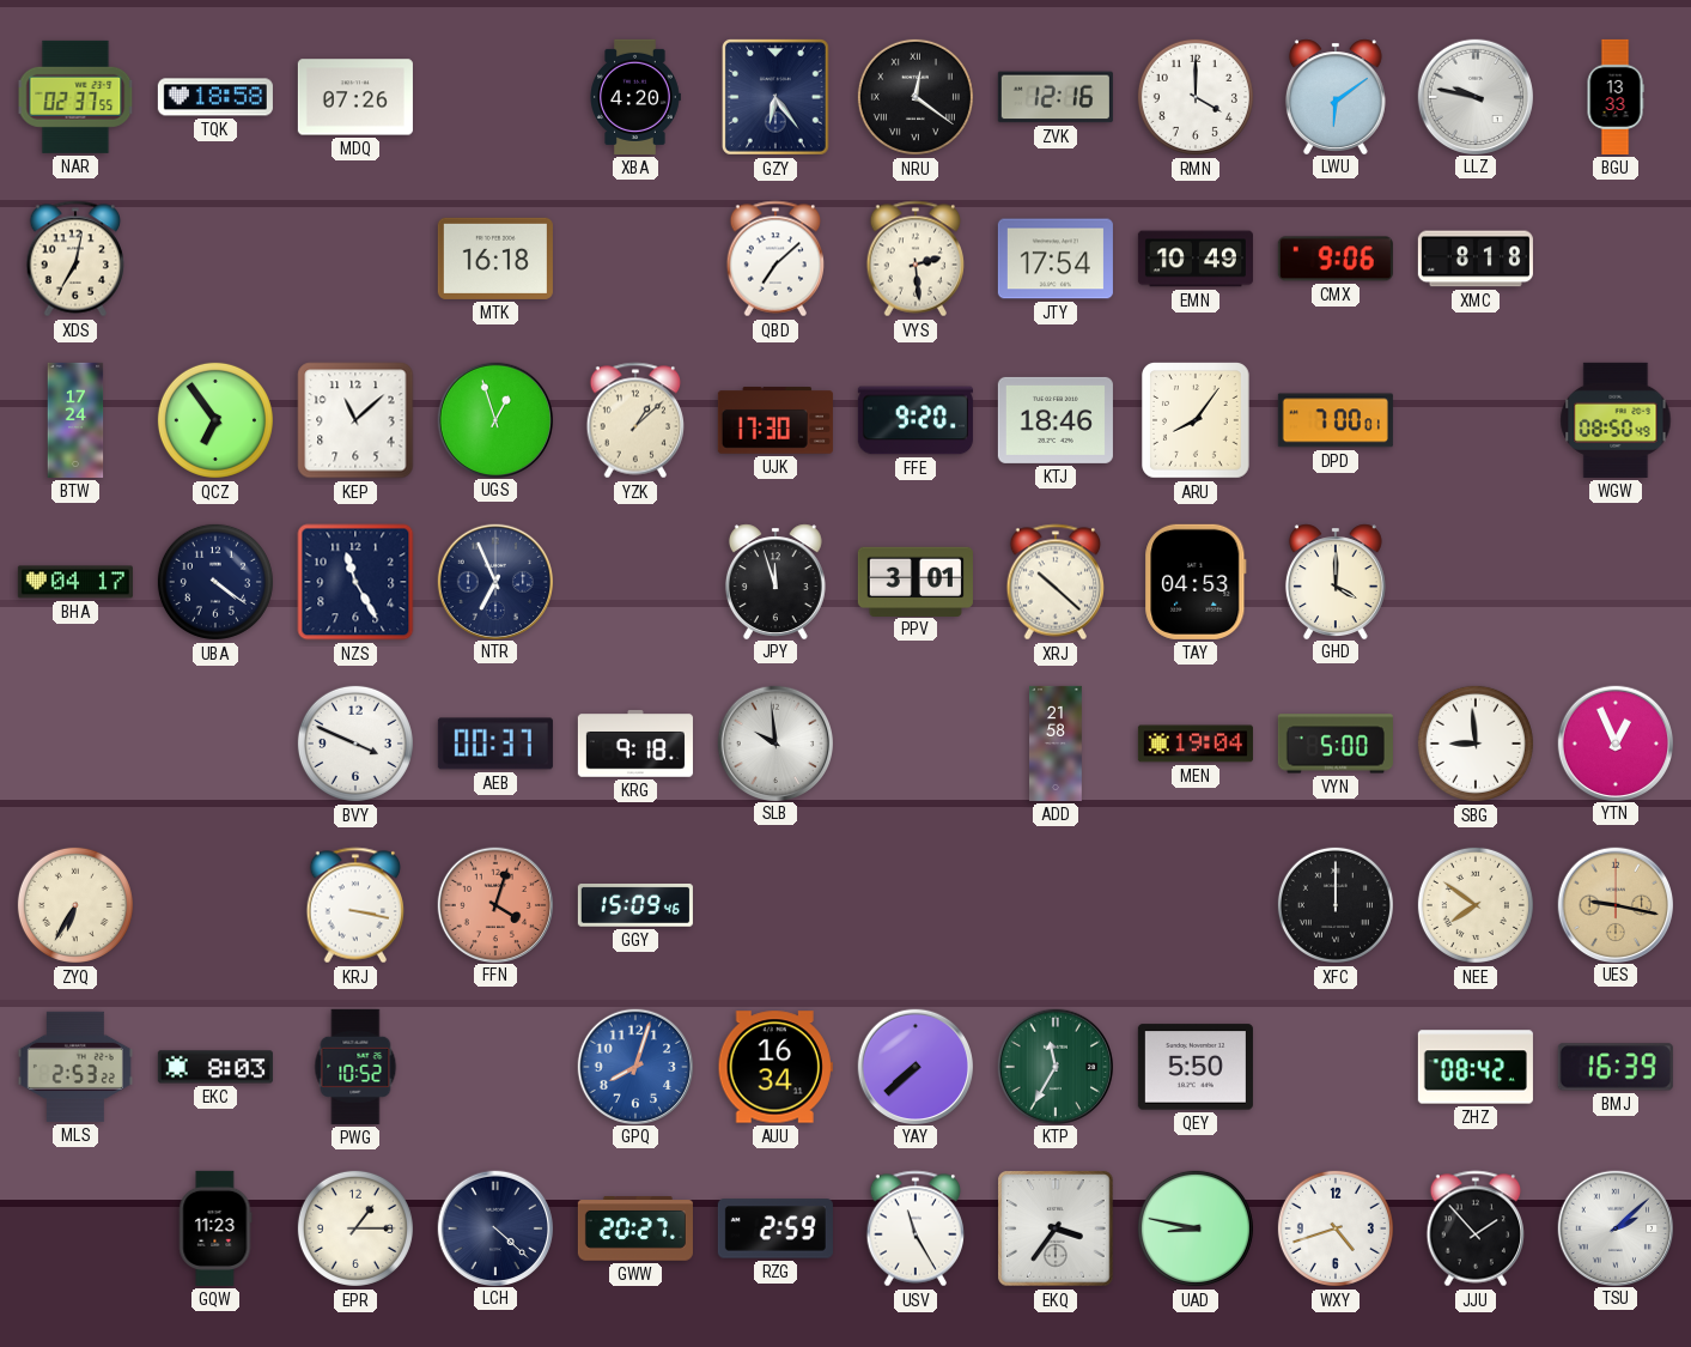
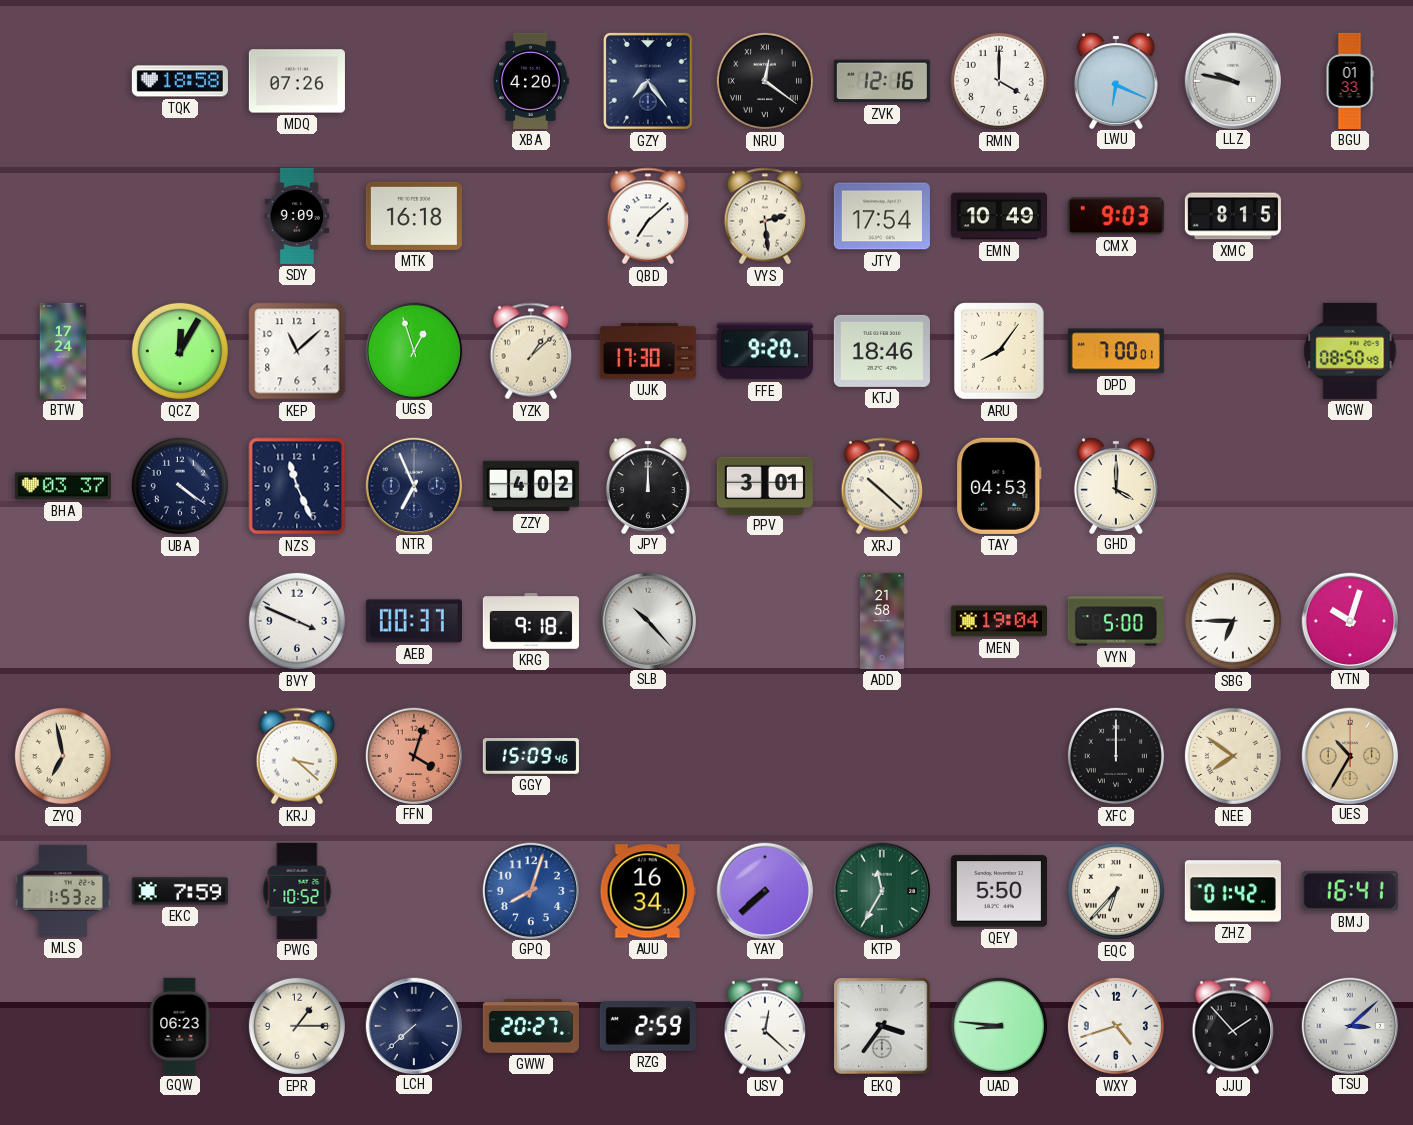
NAR: 02:37 -> none (75, 97)
GZY: 6:24 -> 7:24 (648, 81)
LWU: 6:09 -> 6:19 (1116, 80)
BGU: 13:33 -> 01:33 (1350, 81)
XDS: 7:02 -> none (75, 259)
SDY: none -> 9:09 (297, 216)
CMX: 9:06 -> 9:03 (1116, 216)
XMC: 8:18 -> 8:15 (1233, 216)
QCZ: 6:54 -> 12:05 (180, 351)
BHA: 04:17 -> 03:37 (63, 486)
NZS: 11:25 -> 11:26 (297, 486)
ZZY: none -> 4:02 (531, 486)
JPY: 11:57 -> 12:00 (648, 485)
SLB: 9:59 -> 10:23 (647, 620)
SBG: 8:59 -> 6:45 (1233, 621)
YTN: 12:56 -> 10:03 (1349, 620)
ZYQ: 6:35 -> 6:58 (63, 756)
KRJ: 3:17 -> 3:22 (297, 756)
UES: 9:17 -> 10:35 (1349, 755)
MLS: 2:53 -> 1:53 (63, 891)
EKC: 8:03 -> 7:59 (180, 891)
EQC: none -> 6:37 (1116, 891)
ZHZ: 08:42 -> 01:42 (1233, 891)
BMJ: 16:39 -> 16:41 (1350, 891)
GQW: 11:23 -> 06:23 (180, 1026)
LCH: 4:22 -> 7:38 (413, 1025)
USV: 11:25 -> 12:22 (765, 1026)
UAD: 8:47 -> 8:46 (999, 1026)
TSU: 2:08 -> 3:08 (1349, 1025)
